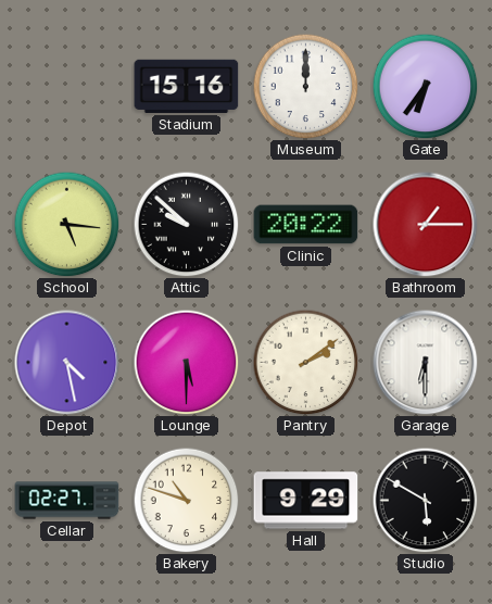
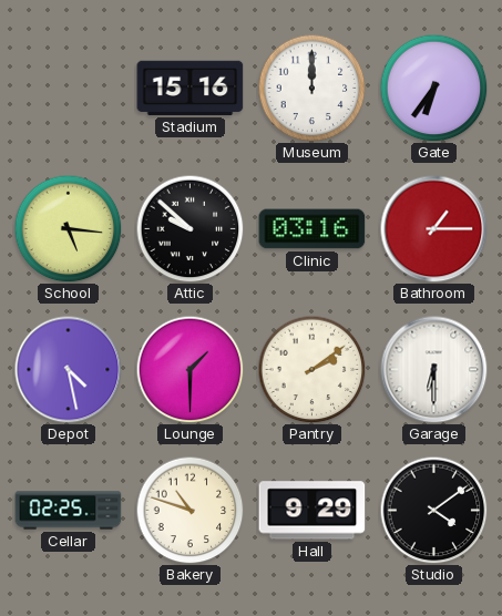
Clinic: 20:22 -> 03:16 (313, 229)
Lounge: 5:30 -> 1:30 (189, 369)
Cellar: 02:27 -> 02:25 (69, 511)
Studio: 5:50 -> 4:09 (433, 510)
